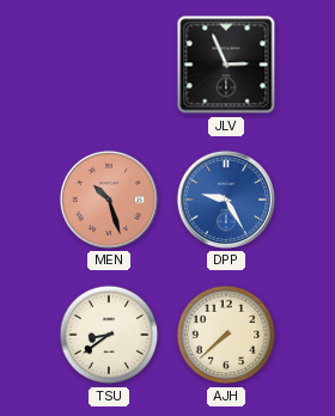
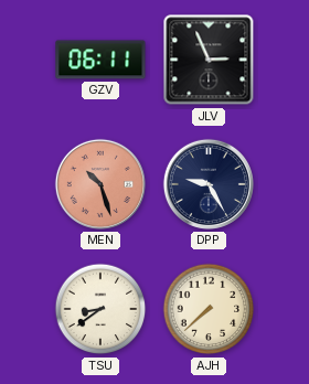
GZV: none -> 06:11 (100, 60)
DPP dial: blue -> navy (209, 184)
